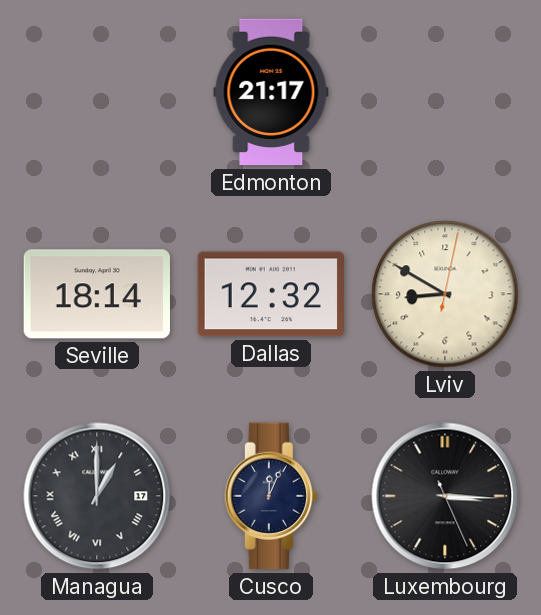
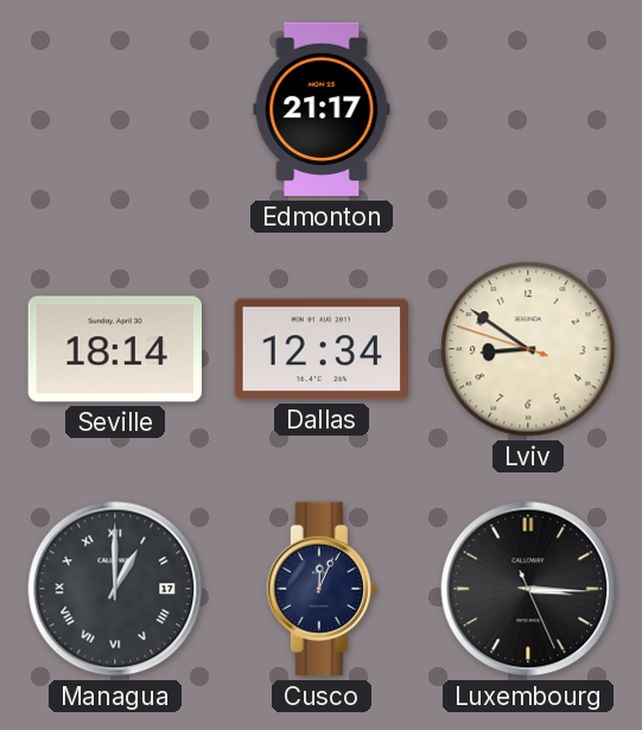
Dallas: 12:32 -> 12:34 (320, 349)
Lviv: 8:50:02 -> 8:50:48 (528, 349)
